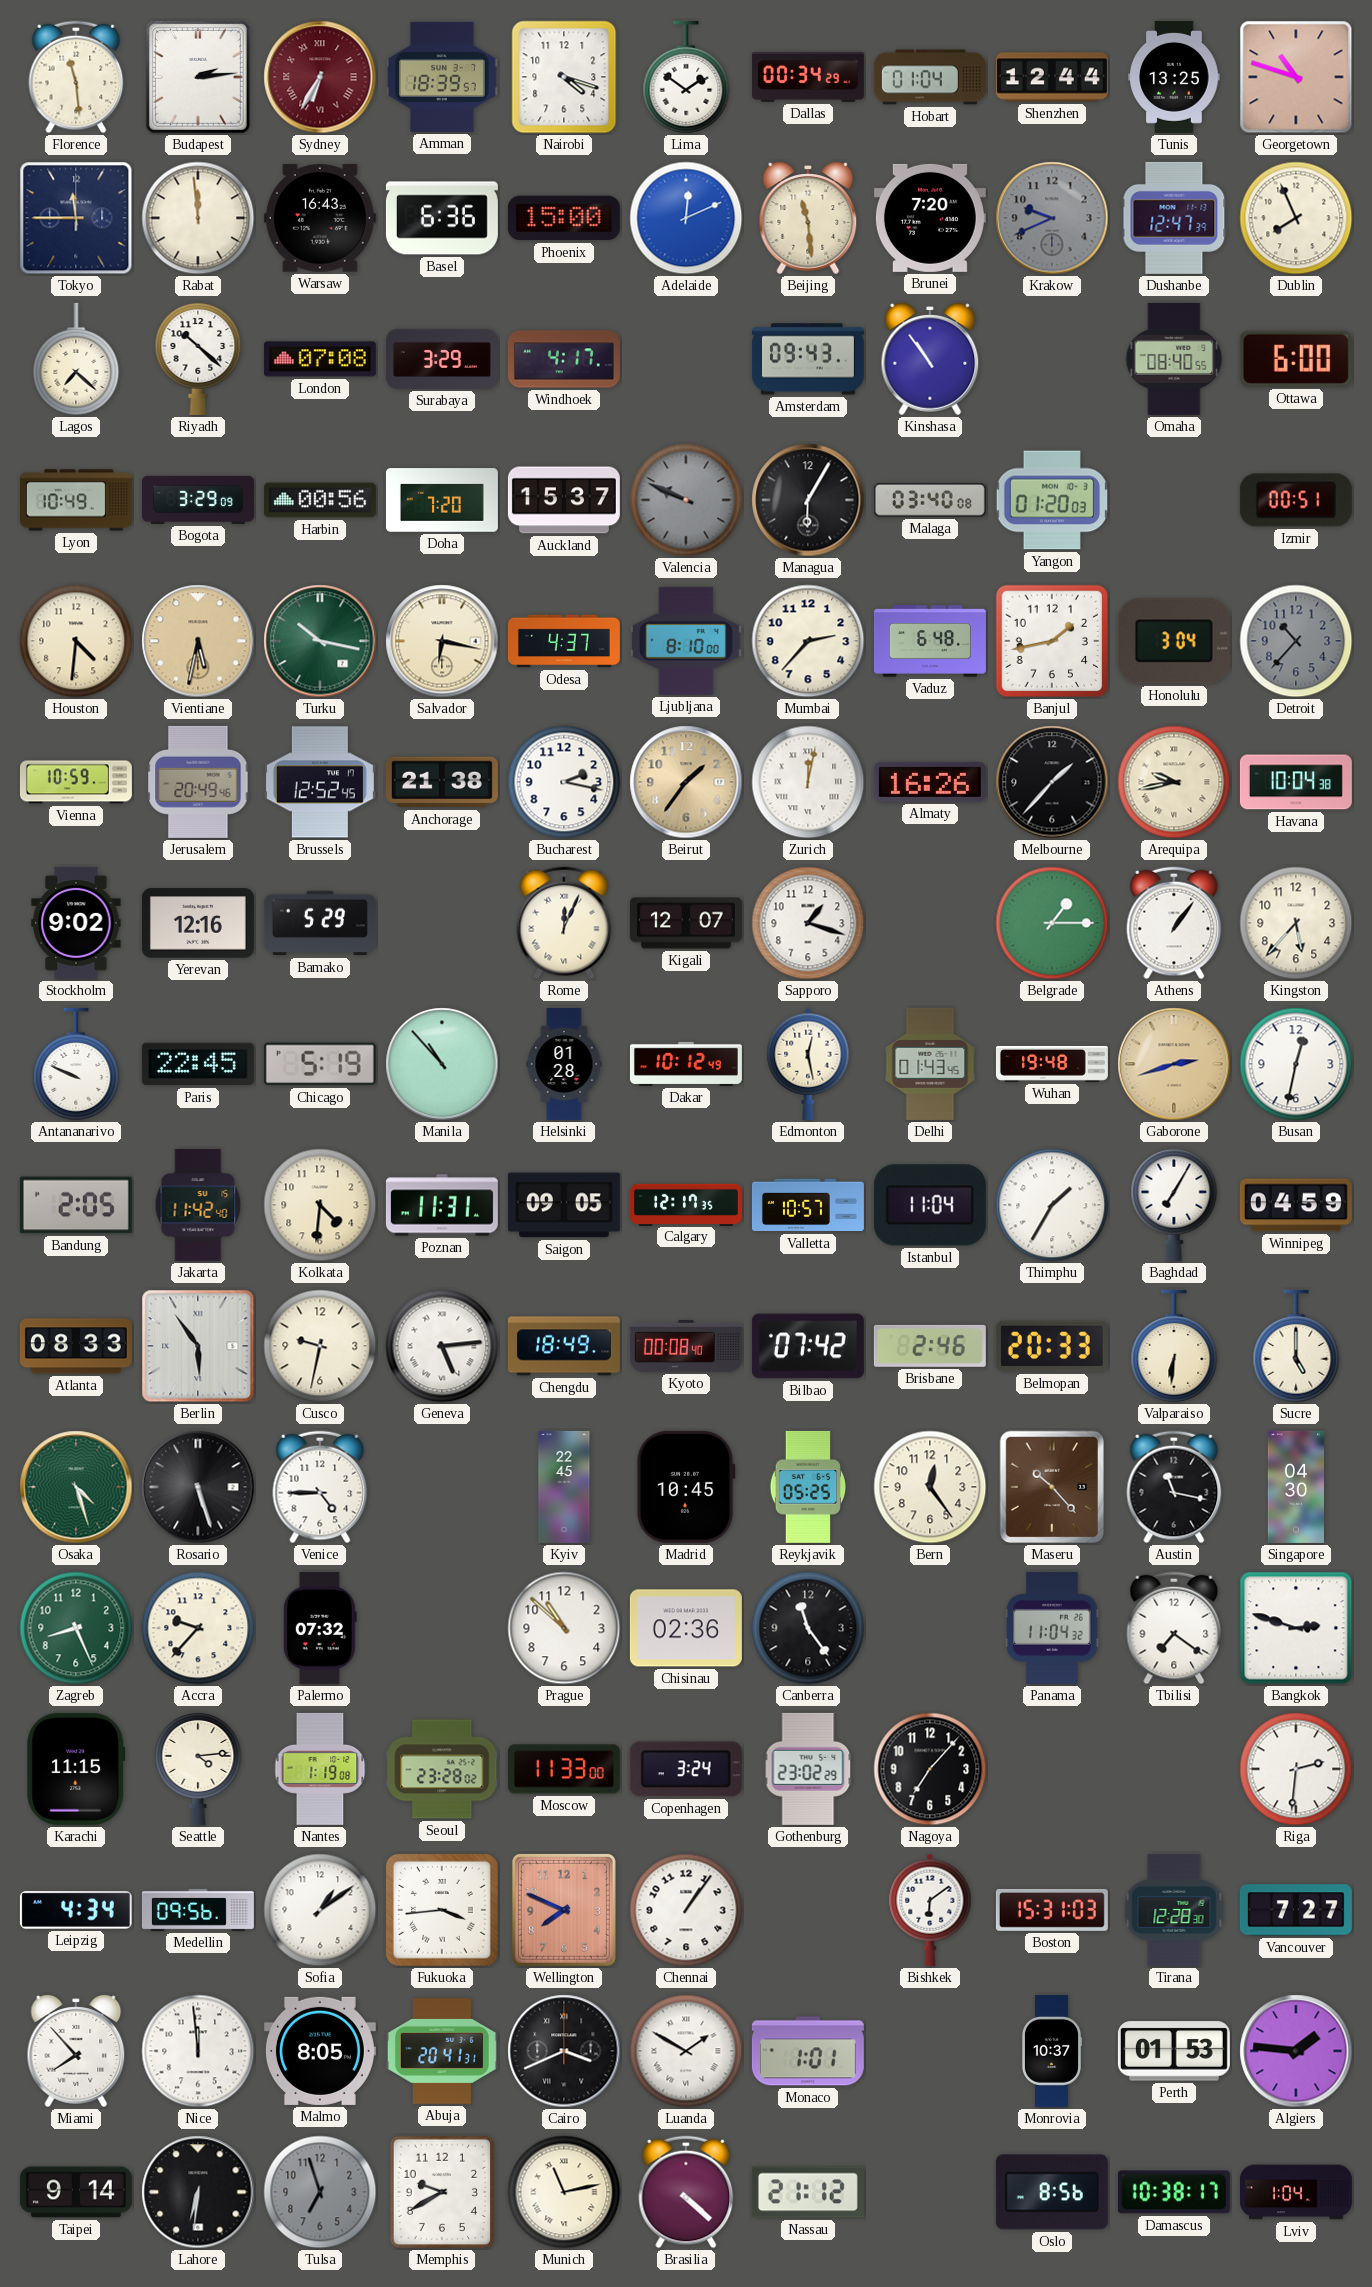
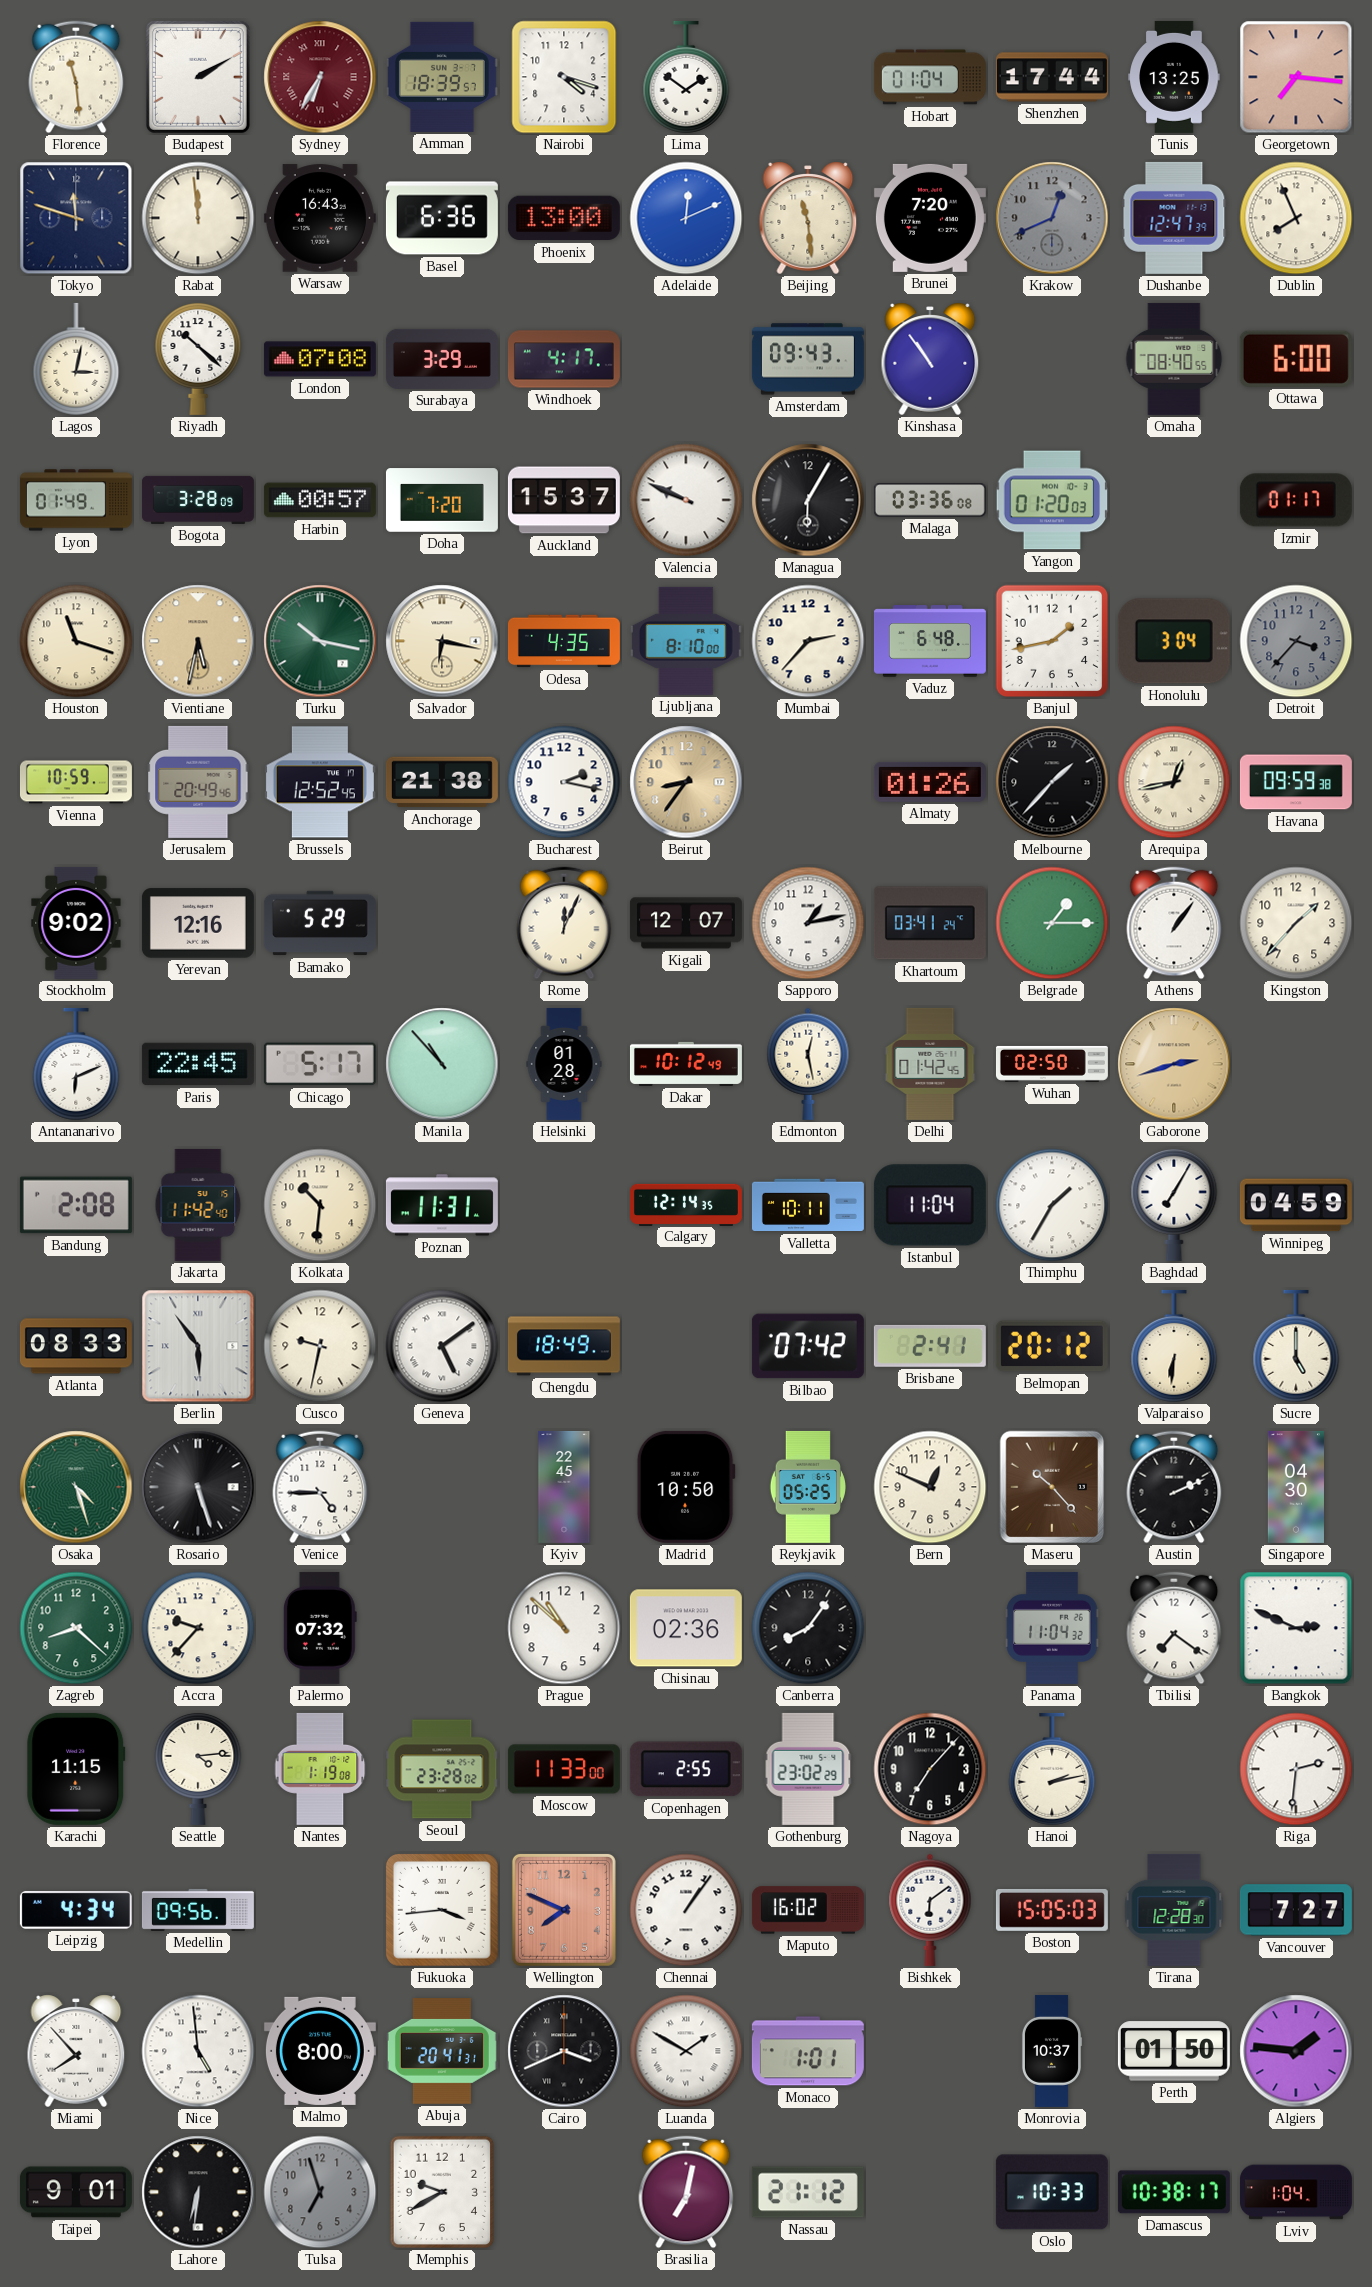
Budapest: 2:14 -> 2:10 (198, 77)
Dallas: 00:34 -> none (808, 77)
Shenzhen: 12:44 -> 17:44 (1052, 77)
Georgetown: 10:48 -> 7:16 (1296, 77)
Tokyo: 11:45 -> 11:48 (76, 218)
Phoenix: 15:00 -> 13:00 (564, 218)
Krakow: 9:41 -> 12:41 (1052, 218)
Lagos: 7:22 -> 3:02 (76, 359)
Lyon: 10:49 -> 01:49 (76, 500)
Bogota: 3:29 -> 3:28 (198, 500)
Harbin: 00:56 -> 00:57 (320, 500)
Valencia dial: grey -> white (686, 500)
Malaga: 03:40 -> 03:36 (930, 500)
Izmir: 00:51 -> 01:17 (1296, 500)
Houston: 4:31 -> 11:18 (76, 641)
Odesa: 4:37 -> 4:35 (564, 641)
Detroit: 10:37 -> 3:37 (1296, 641)
Beirut: 1:36 -> 8:36 (686, 782)
Zurich: 12:02 -> none (808, 782)
Almaty: 16:26 -> 01:26 (930, 782)
Arequipa: 9:43 -> 12:43 (1174, 782)
Havana: 10:04 -> 09:59 (1296, 782)
Sapporo: 1:18 -> 1:13 (808, 923)
Khartoum: none -> 03:41 (930, 923)
Kingston: 5:37 -> 1:37 (1296, 923)
Antananarivo: 9:49 -> 6:11 (76, 1064)
Chicago: 5:19 -> 5:17 (320, 1064)
Delhi: 01:43 -> 01:42 (930, 1064)
Wuhan: 19:48 -> 02:50 (1052, 1064)
Busan: 12:32 -> none (1296, 1064)
Bandung: 2:05 -> 2:08 (76, 1205)
Kolkata: 4:31 -> 10:31 (320, 1205)
Saigon: 09:05 -> none (564, 1205)
Calgary: 12:17 -> 12:14 (686, 1204)
Valletta: 10:57 -> 10:11 (808, 1205)
Geneva: 5:14 -> 5:09 (442, 1346)
Kyoto: 00:08 -> none (686, 1346)
Brisbane: 2:46 -> 2:41 (930, 1346)
Belmopan: 20:33 -> 20:12 (1052, 1346)
Madrid: 10:45 -> 10:50 (686, 1487)
Bern: 12:24 -> 12:49 (930, 1487)
Austin: 11:17 -> 2:11 (1174, 1487)
Zagreb: 8:26 -> 8:22 (76, 1628)
Canberra: 11:24 -> 8:06 (808, 1628)
Bangkok: 2:48 -> 2:49 (1296, 1628)
Copenhagen: 3:24 -> 2:55 (686, 1769)
Hanoi: none -> 2:13 (1052, 1769)
Sofia: 1:09 -> none (320, 1910)
Maputo: none -> 16:02 (808, 1910)
Boston: 15:31 -> 15:05 (1052, 1910)
Nice: 11:59 -> 4:59 (198, 2051)
Malmo: 8:05 -> 8:00 (320, 2051)
Perth: 01:53 -> 01:50 (1174, 2051)
Taipei: 9:14 -> 9:01 (76, 2192)
Munich: 11:13 -> none (564, 2192)
Brasilia: 4:22 -> 7:02 (686, 2192)
Oslo: 8:56 -> 10:33 (1052, 2192)
